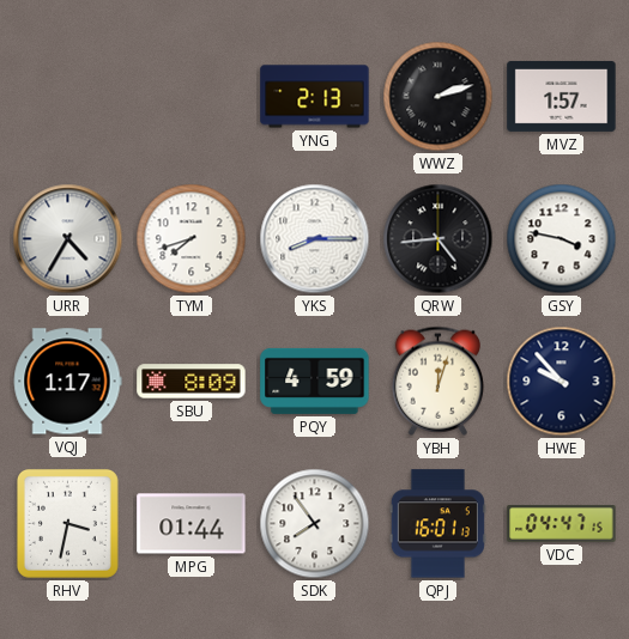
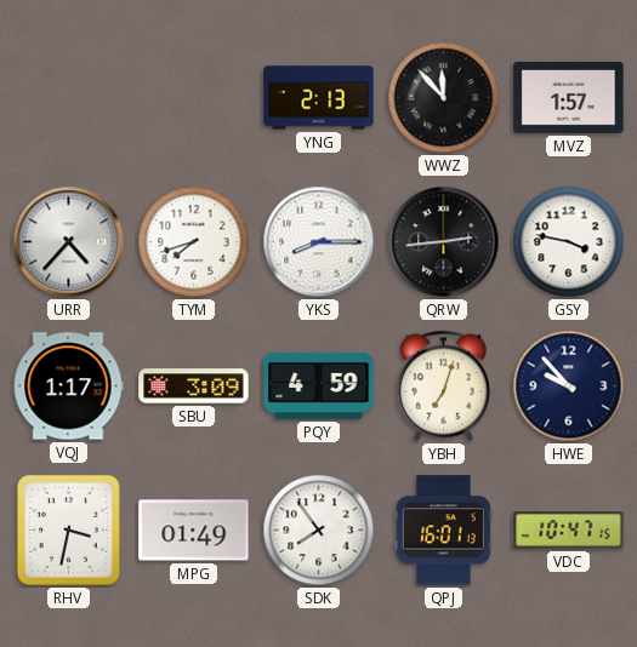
WWZ: 2:12 -> 11:53 (444, 98)
URR: 4:35 -> 4:37 (69, 242)
QRW: 4:44 -> 2:44 (444, 242)
SBU: 8:09 -> 3:09 (194, 387)
YBH: 12:03 -> 7:03 (443, 385)
MPG: 01:44 -> 01:49 (194, 531)
VDC: 04:47 -> 10:47 (569, 531)
